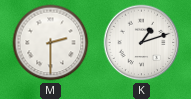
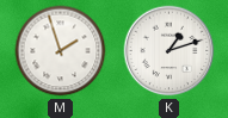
M: 2:30 -> 1:57 (61, 51)
